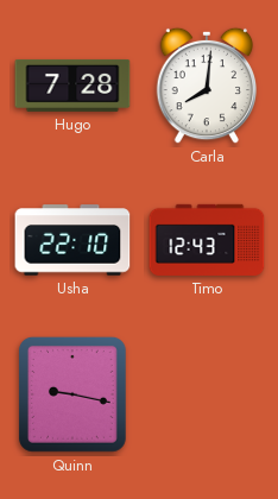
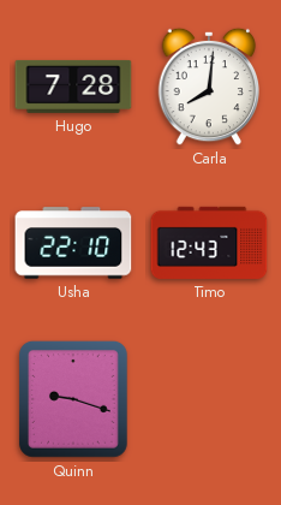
Quinn: 9:17 -> 9:18 (73, 399)
